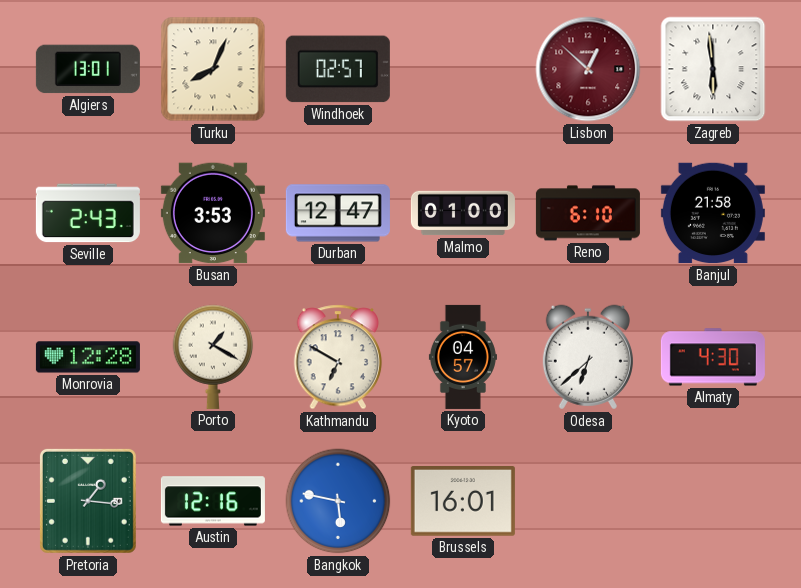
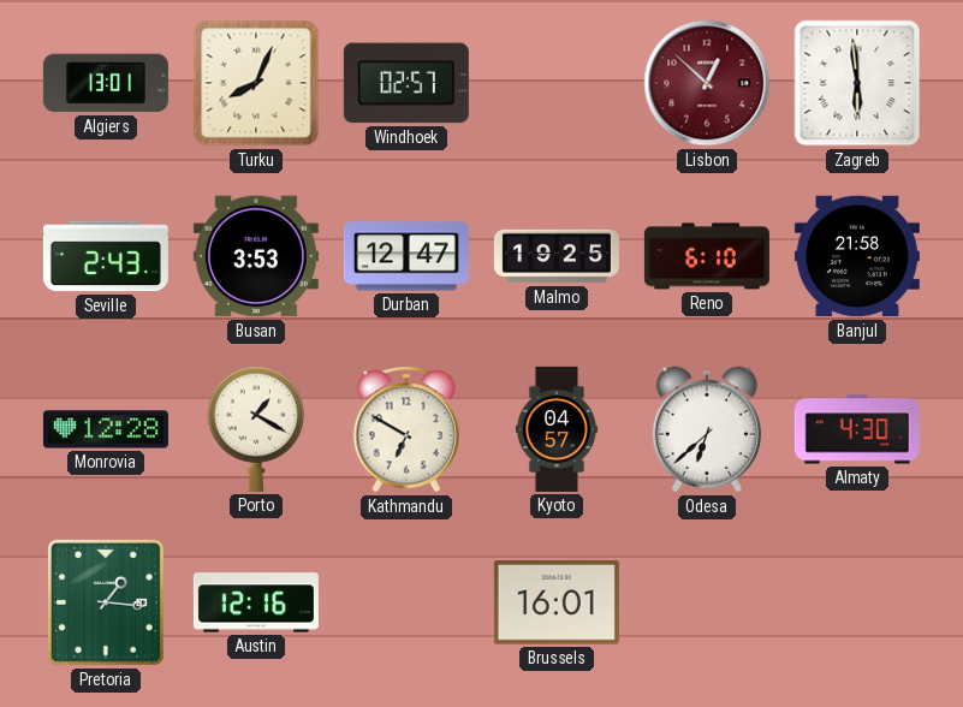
Malmo: 01:00 -> 19:25 (557, 256)
Bangkok: 5:47 -> none (338, 501)
